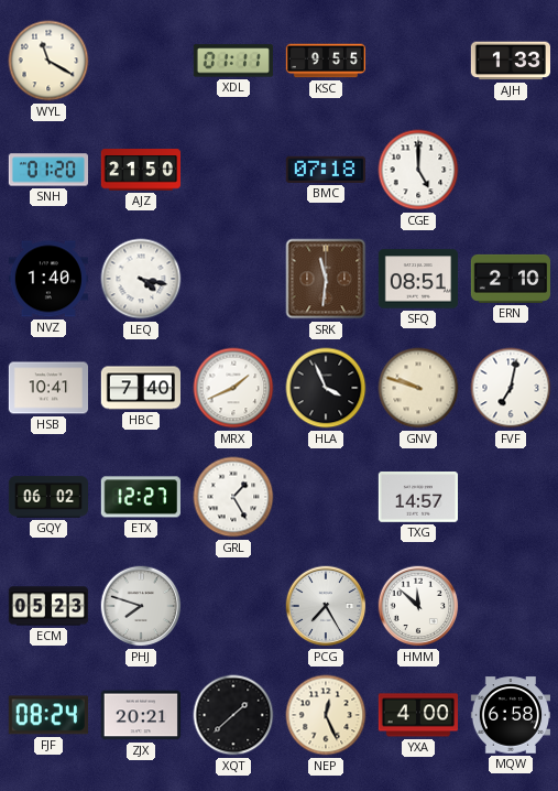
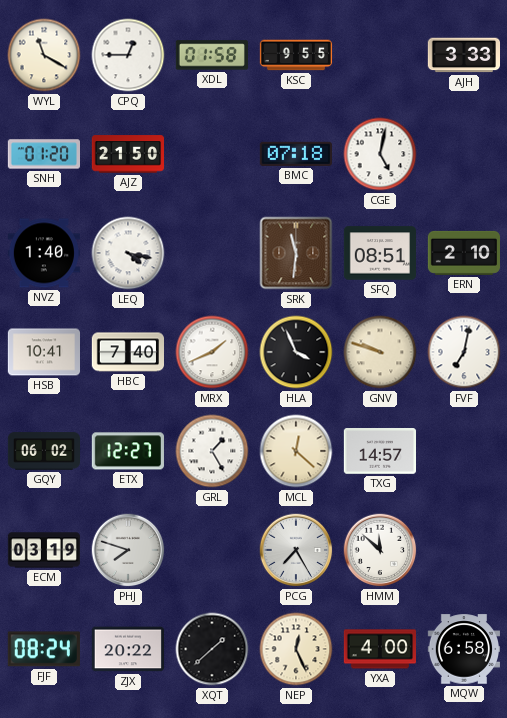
CPQ: none -> 12:45 (128, 55)
XDL: 01:11 -> 01:58 (211, 55)
AJH: 1:33 -> 3:33 (463, 55)
CGE: 5:00 -> 5:02 (380, 154)
MCL: none -> 12:22 (296, 451)
ECM: 05:23 -> 03:19 (44, 550)
ZJX: 20:21 -> 20:22 (127, 649)
